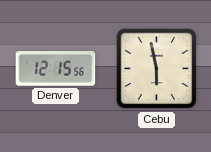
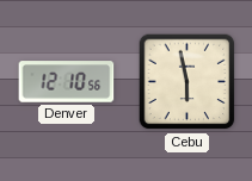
Denver: 12:15 -> 12:10 (67, 82)
